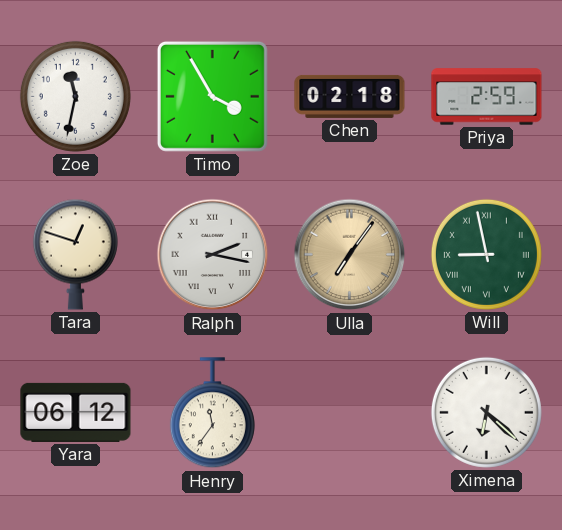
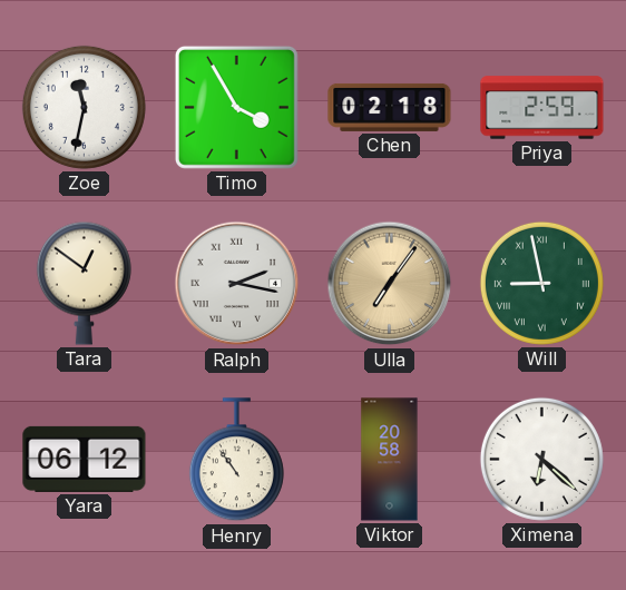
Tara: 12:48 -> 12:51 (84, 283)
Henry: 11:36 -> 10:54 (236, 460)
Viktor: none -> 20:58 (390, 460)
